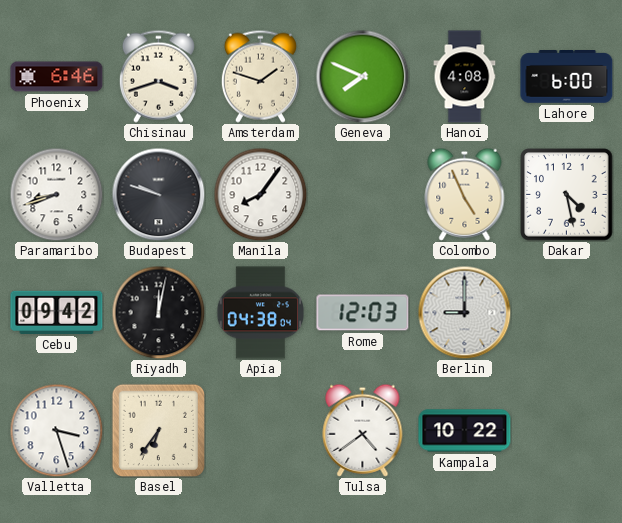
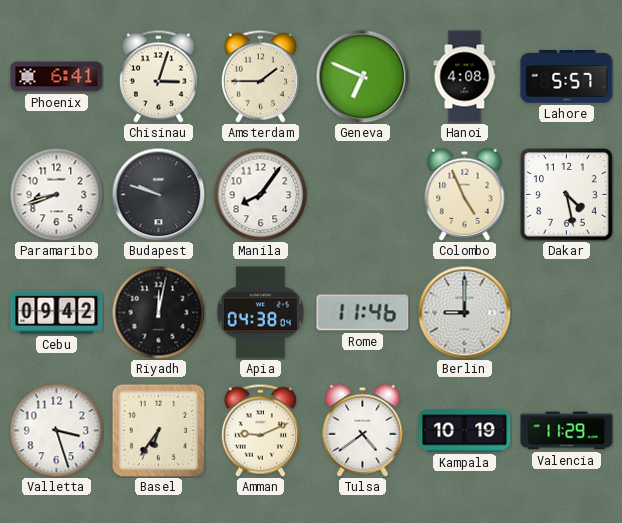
Phoenix: 6:46 -> 6:41 (57, 77)
Chisinau: 3:42 -> 3:03 (158, 76)
Amsterdam: 1:48 -> 1:45 (260, 76)
Geneva: 7:49 -> 6:49 (362, 76)
Lahore: 6:00 -> 5:57 (567, 77)
Rome: 12:03 -> 11:46 (363, 313)
Amman: none -> 9:11 (260, 430)
Kampala: 10:22 -> 10:19 (465, 431)
Valencia: none -> 11:29 (567, 431)
